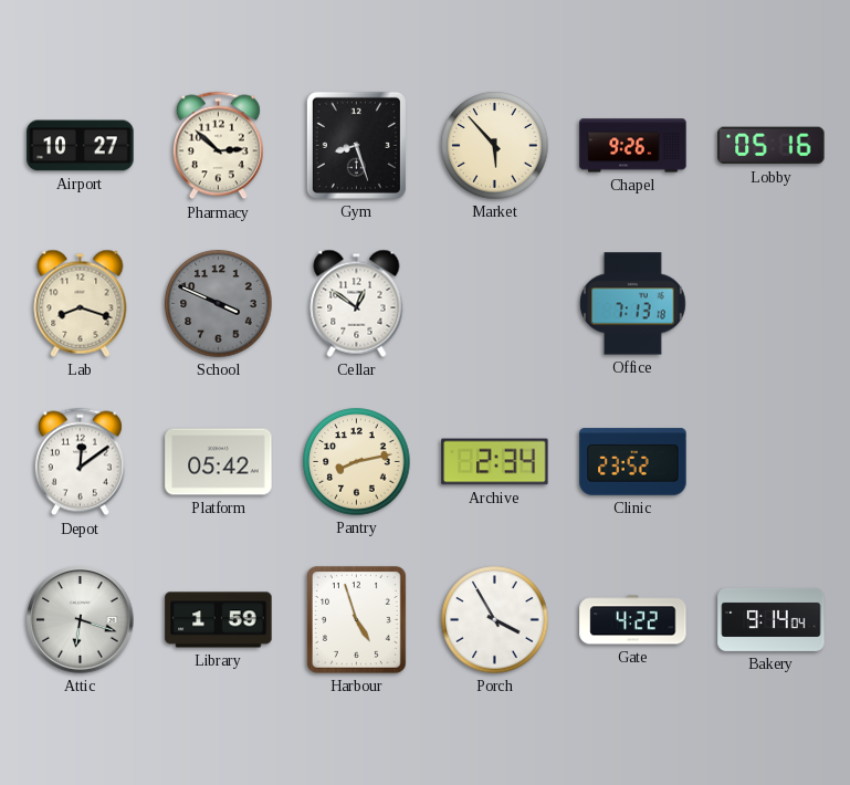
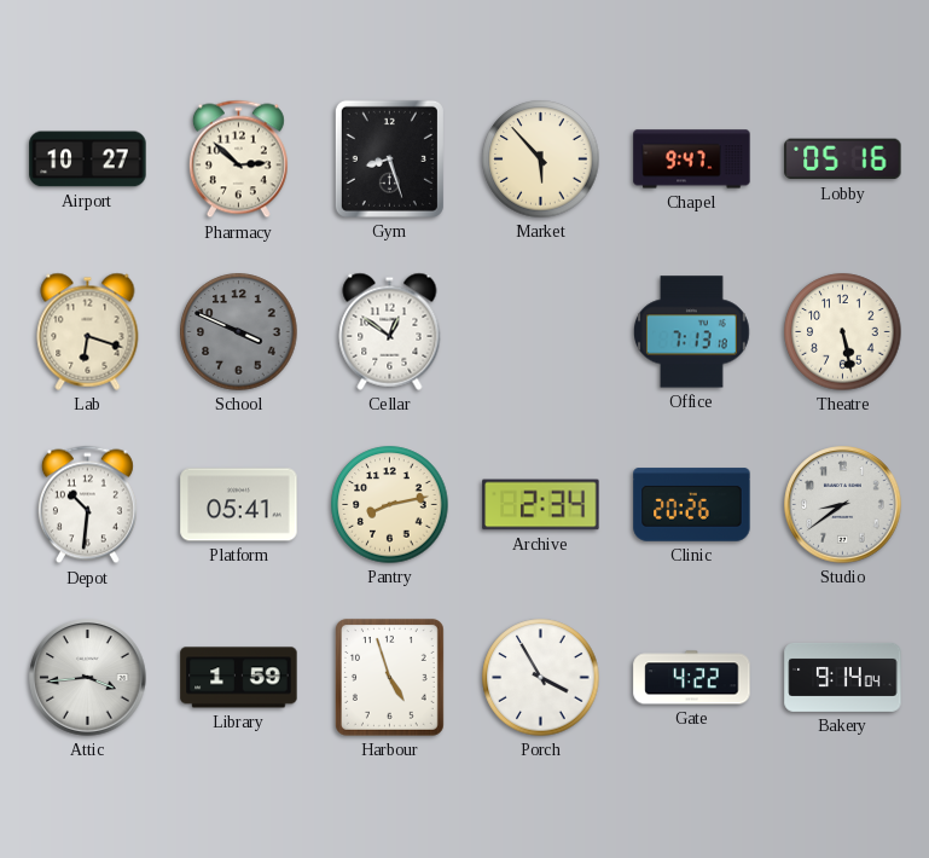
Chapel: 9:26 -> 9:47 (692, 160)
Lab: 8:18 -> 6:18 (88, 331)
Theatre: none -> 5:28 (843, 332)
Depot: 12:09 -> 10:31 (87, 505)
Platform: 05:42 -> 05:41 (239, 505)
Clinic: 23:52 -> 20:26 (692, 505)
Studio: none -> 8:39 (843, 505)
Attic: 6:18 -> 3:44 (88, 678)
